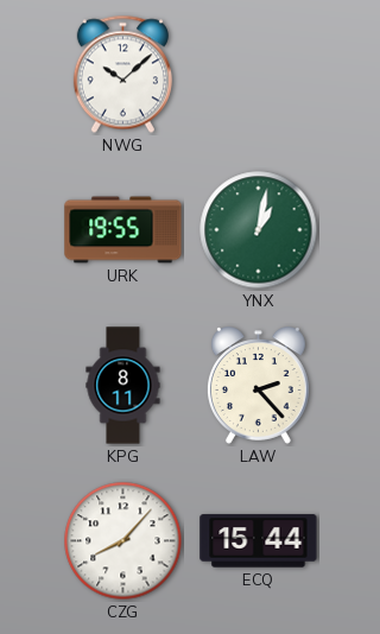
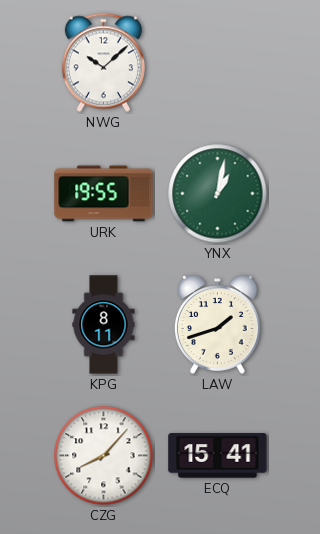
LAW: 2:23 -> 1:42 (217, 325)
ECQ: 15:44 -> 15:41 (218, 456)
